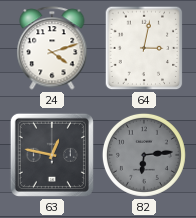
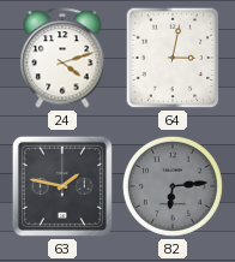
63: 12:47 -> 1:47 (62, 186)
